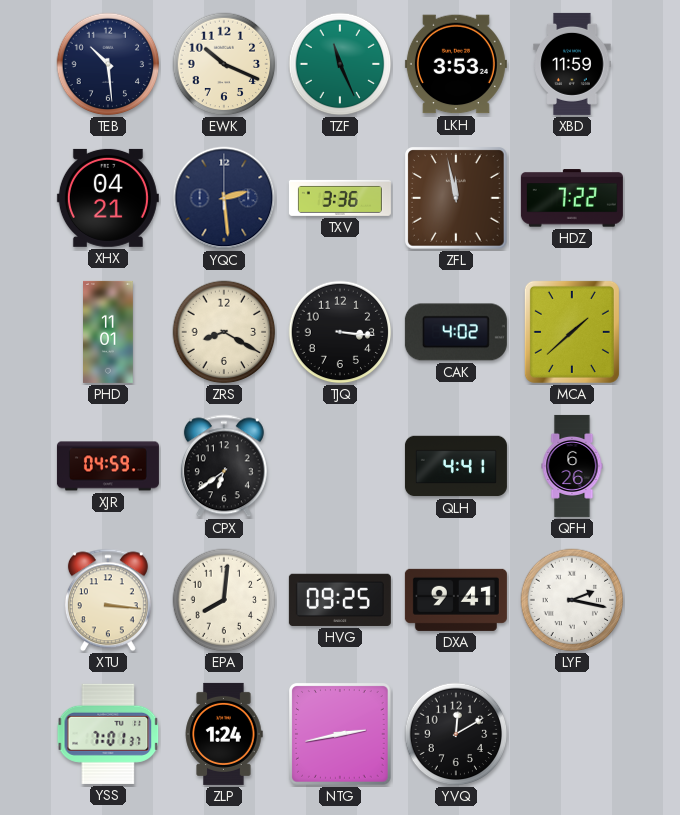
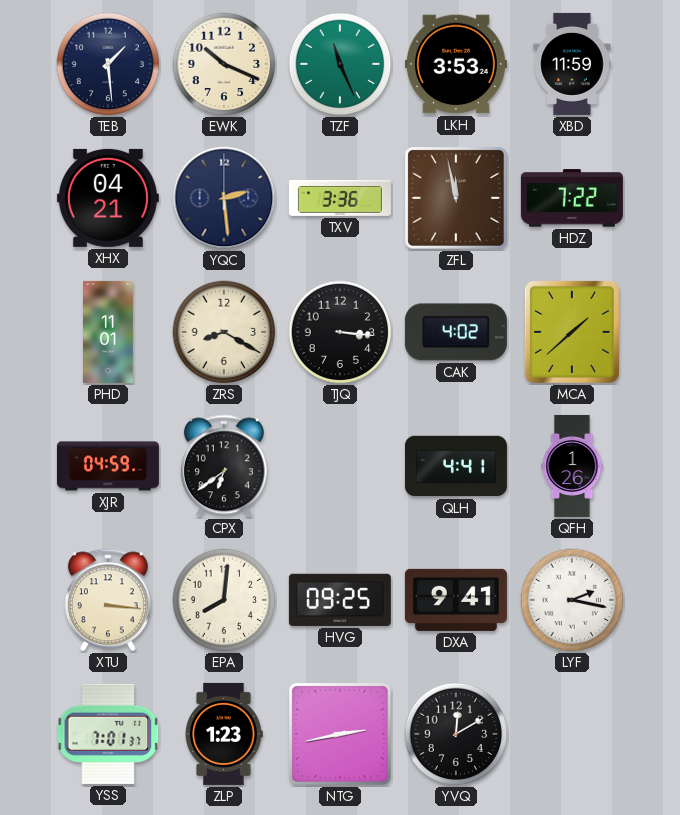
TEB: 10:29 -> 1:29 (108, 64)
QFH: 6:26 -> 1:26 (572, 466)
ZLP: 1:24 -> 1:23 (224, 734)
